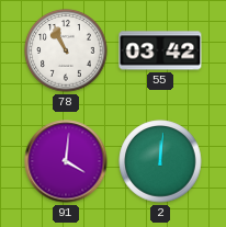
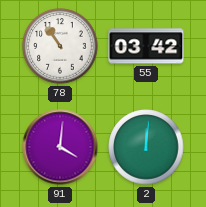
78: 10:56 -> 10:54 (60, 46)
